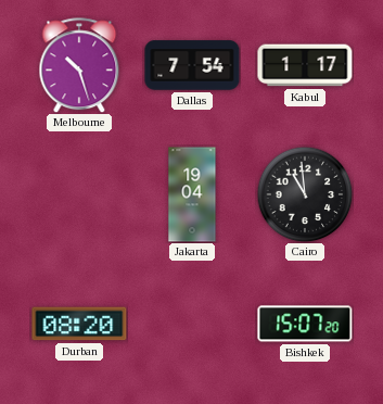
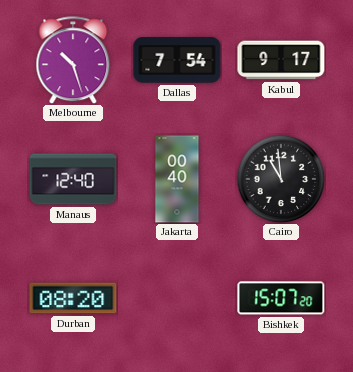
Kabul: 1:17 -> 9:17 (281, 60)
Manaus: none -> 12:40 (73, 179)
Jakarta: 19:04 -> 00:40 (177, 179)
